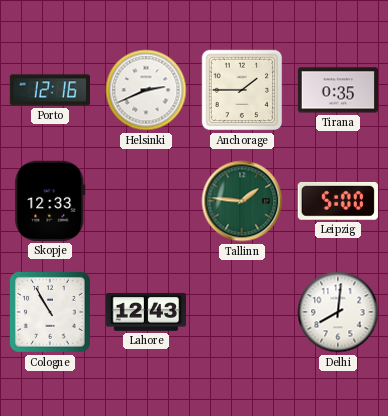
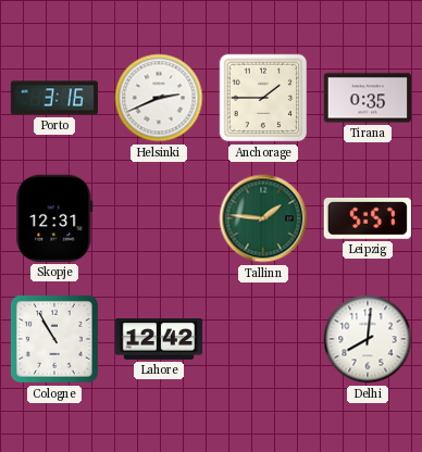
Porto: 12:16 -> 3:16 (53, 98)
Skopje: 12:33 -> 12:31 (54, 218)
Leipzig: 5:00 -> 5:57 (368, 218)
Lahore: 12:43 -> 12:42 (159, 339)
